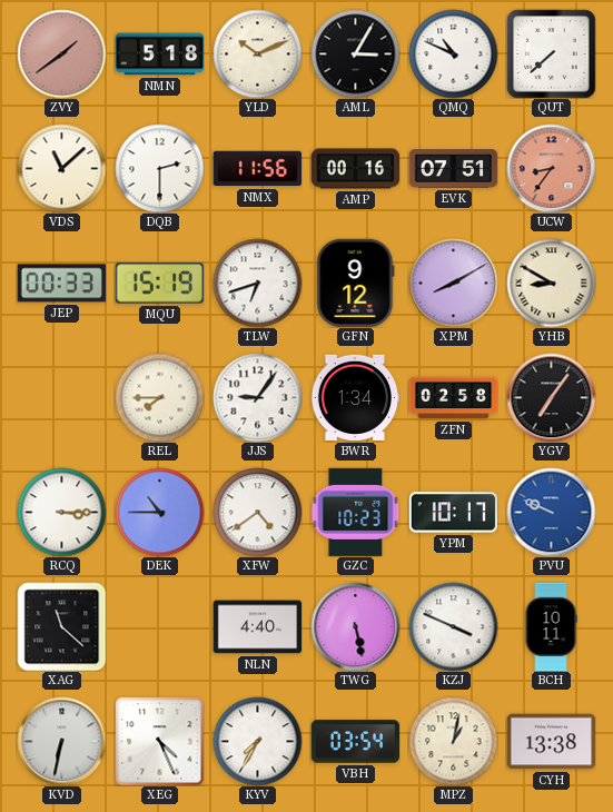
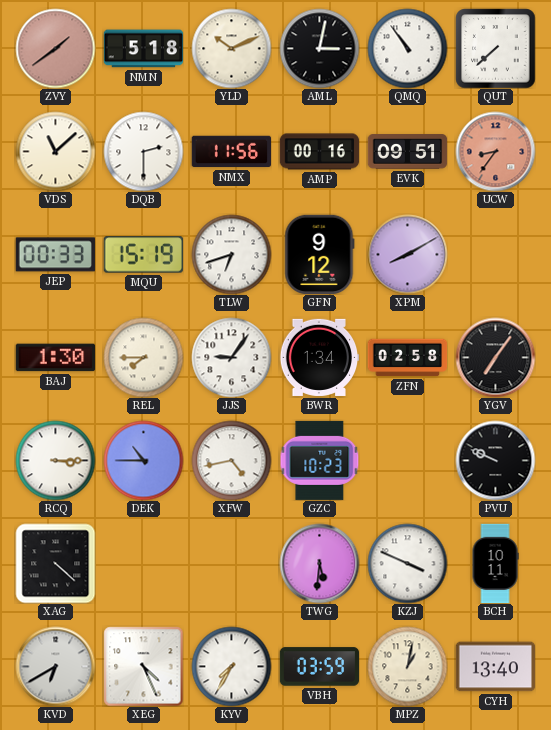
AML: 3:05 -> 3:02 (319, 48)
QMQ: 10:49 -> 10:54 (407, 48)
EVK: 07:51 -> 09:51 (407, 152)
YHB: 8:50 -> none (551, 283)
BAJ: none -> 1:30 (55, 358)
XFW: 4:39 -> 4:43 (231, 460)
YPM: 10:17 -> none (453, 513)
PVU dial: blue -> black (495, 460)
XAG: 11:22 -> 4:22 (55, 563)
NLN: 4:40 -> none (257, 627)
TWG: 5:28 -> 5:31 (319, 563)
KVD: 6:32 -> 6:40 (55, 666)
VBH: 03:54 -> 03:59 (319, 667)
CYH: 13:38 -> 13:40 (495, 667)
